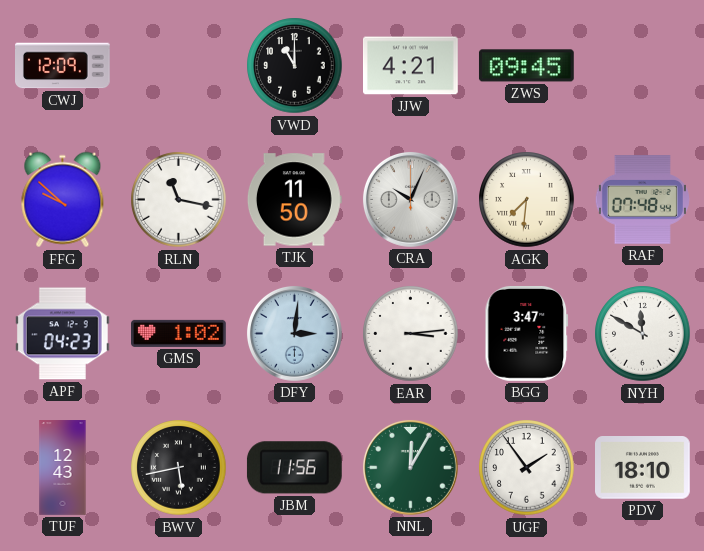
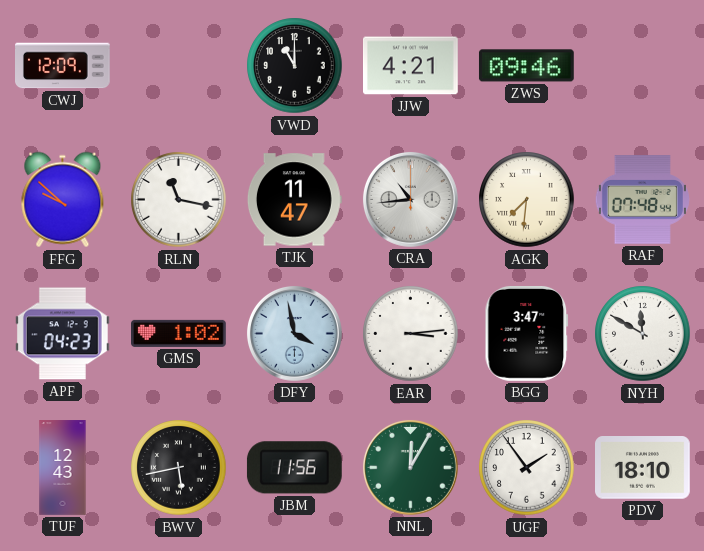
ZWS: 09:45 -> 09:46 (526, 66)
TJK: 11:50 -> 11:47 (294, 200)
CRA: 10:04 -> 10:44 (410, 199)
DFY: 3:01 -> 3:58 (294, 333)
